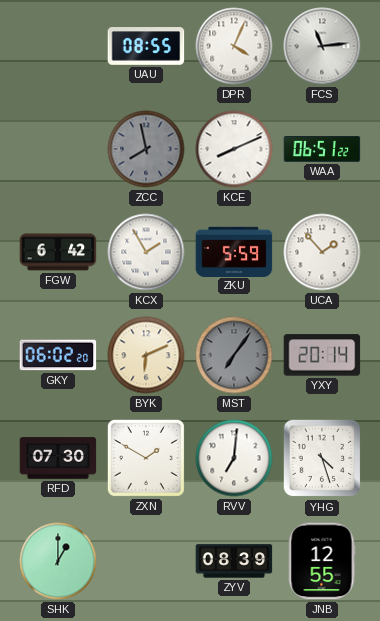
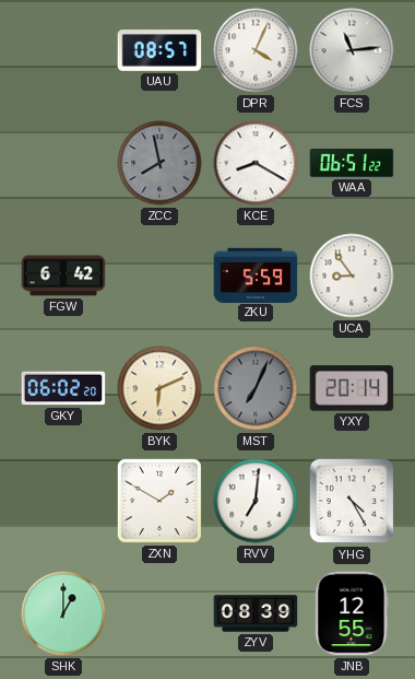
UAU: 08:55 -> 08:57 (159, 50)
KCE: 8:11 -> 8:20 (256, 163)
KCX: 1:55 -> none (146, 252)
UCA: 1:53 -> 8:54 (352, 276)
MST: 7:06 -> 7:04 (256, 388)
RFD: 07:30 -> none (58, 458)
YHG: 4:27 -> 4:25 (352, 501)
